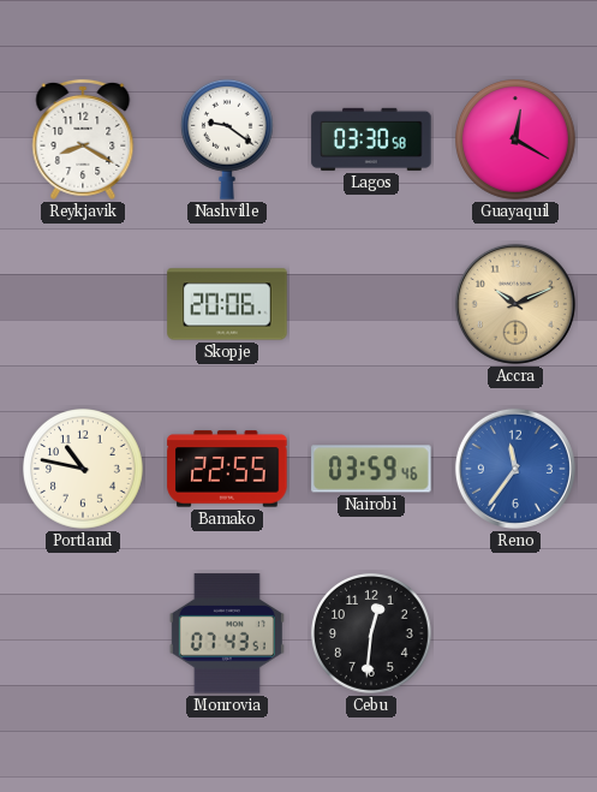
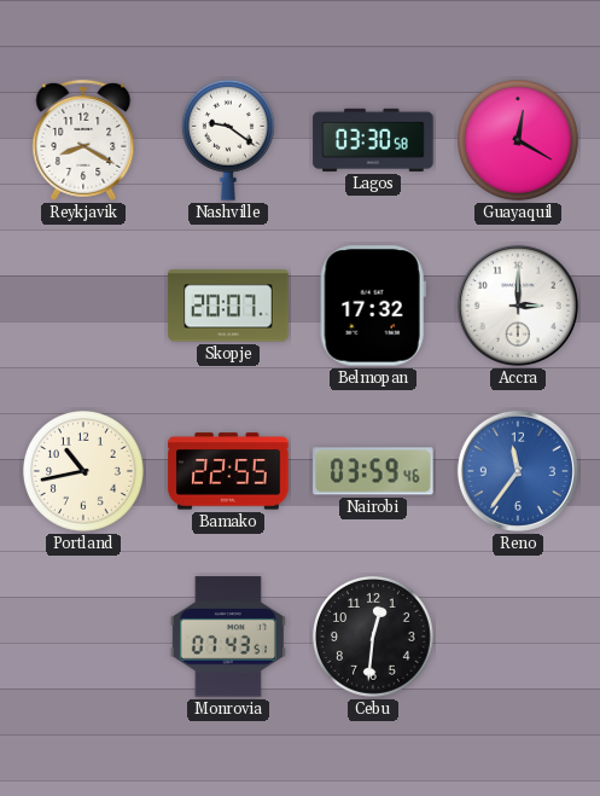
Skopje: 20:06 -> 20:07 (228, 306)
Belmopan: none -> 17:32 (373, 306)
Accra: 10:11 -> 3:00 (518, 306)
Accra dial: champagne -> white (518, 306)
Portland: 10:47 -> 10:43 (85, 472)
